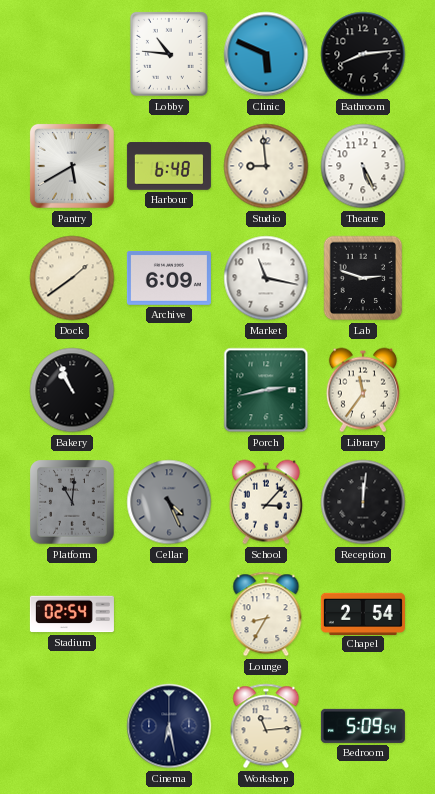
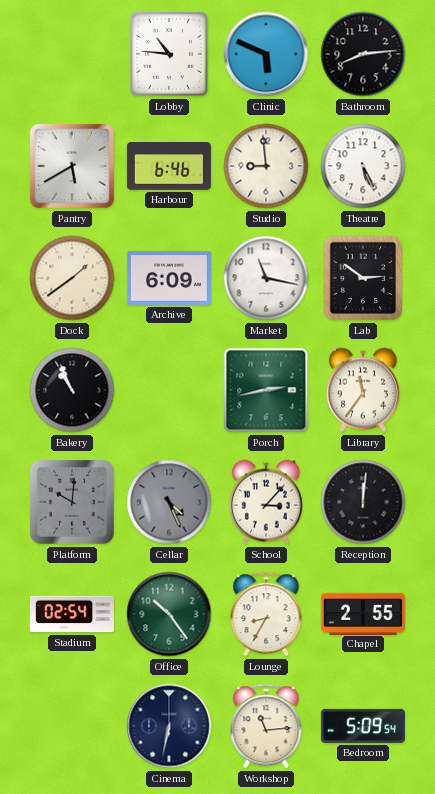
Harbour: 6:48 -> 6:46 (169, 166)
Lab: 2:48 -> 2:51 (363, 278)
Platform: 11:01 -> 10:01 (73, 503)
Office: none -> 10:24 (169, 614)
Chapel: 2:54 -> 2:55 (363, 613)
Cinema: 6:28 -> 6:32 (169, 726)
